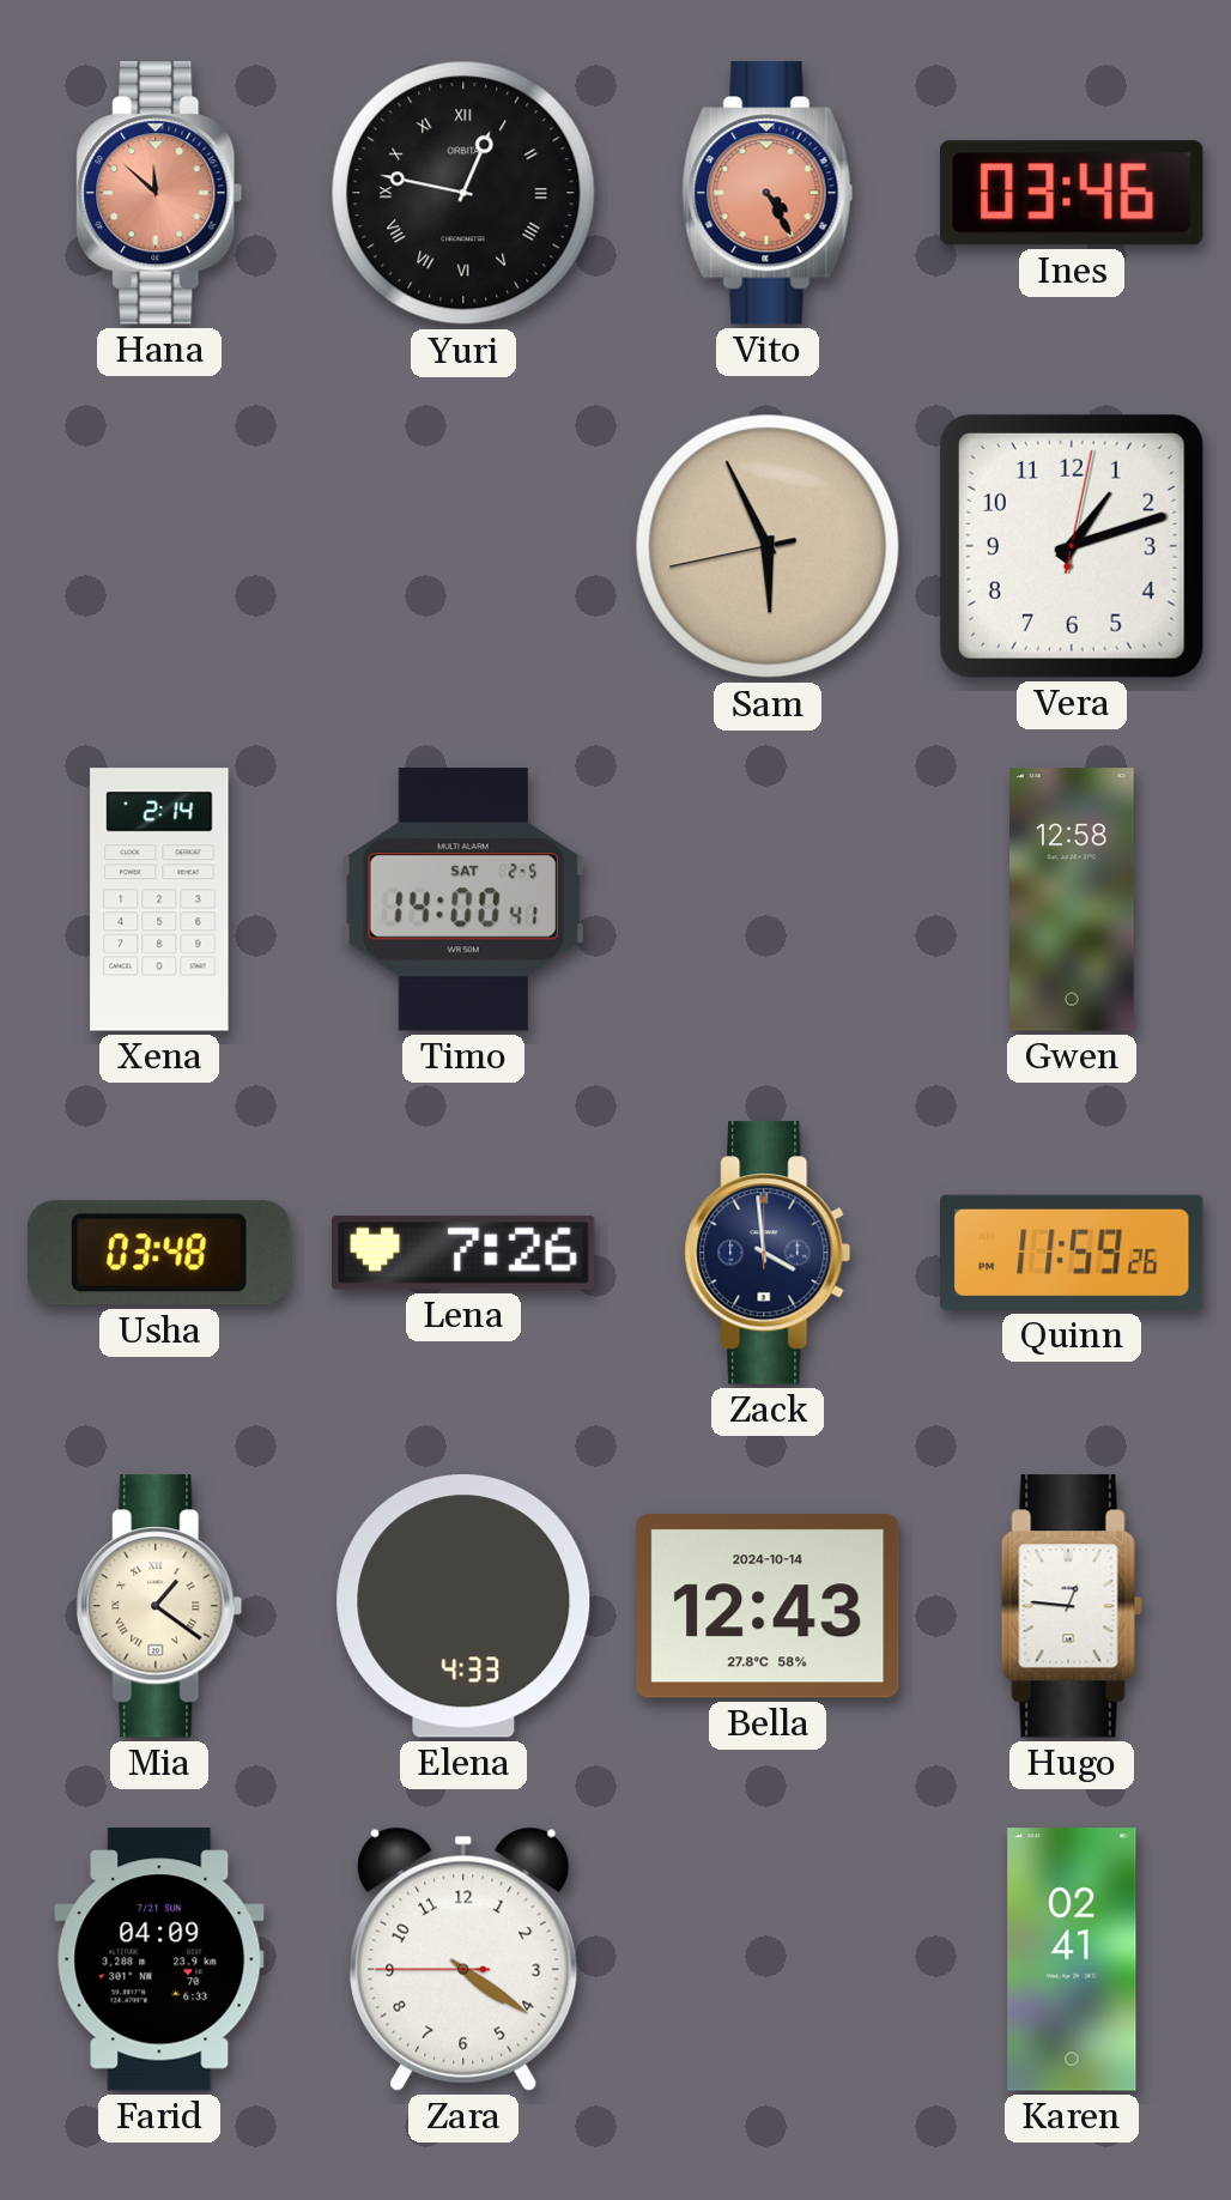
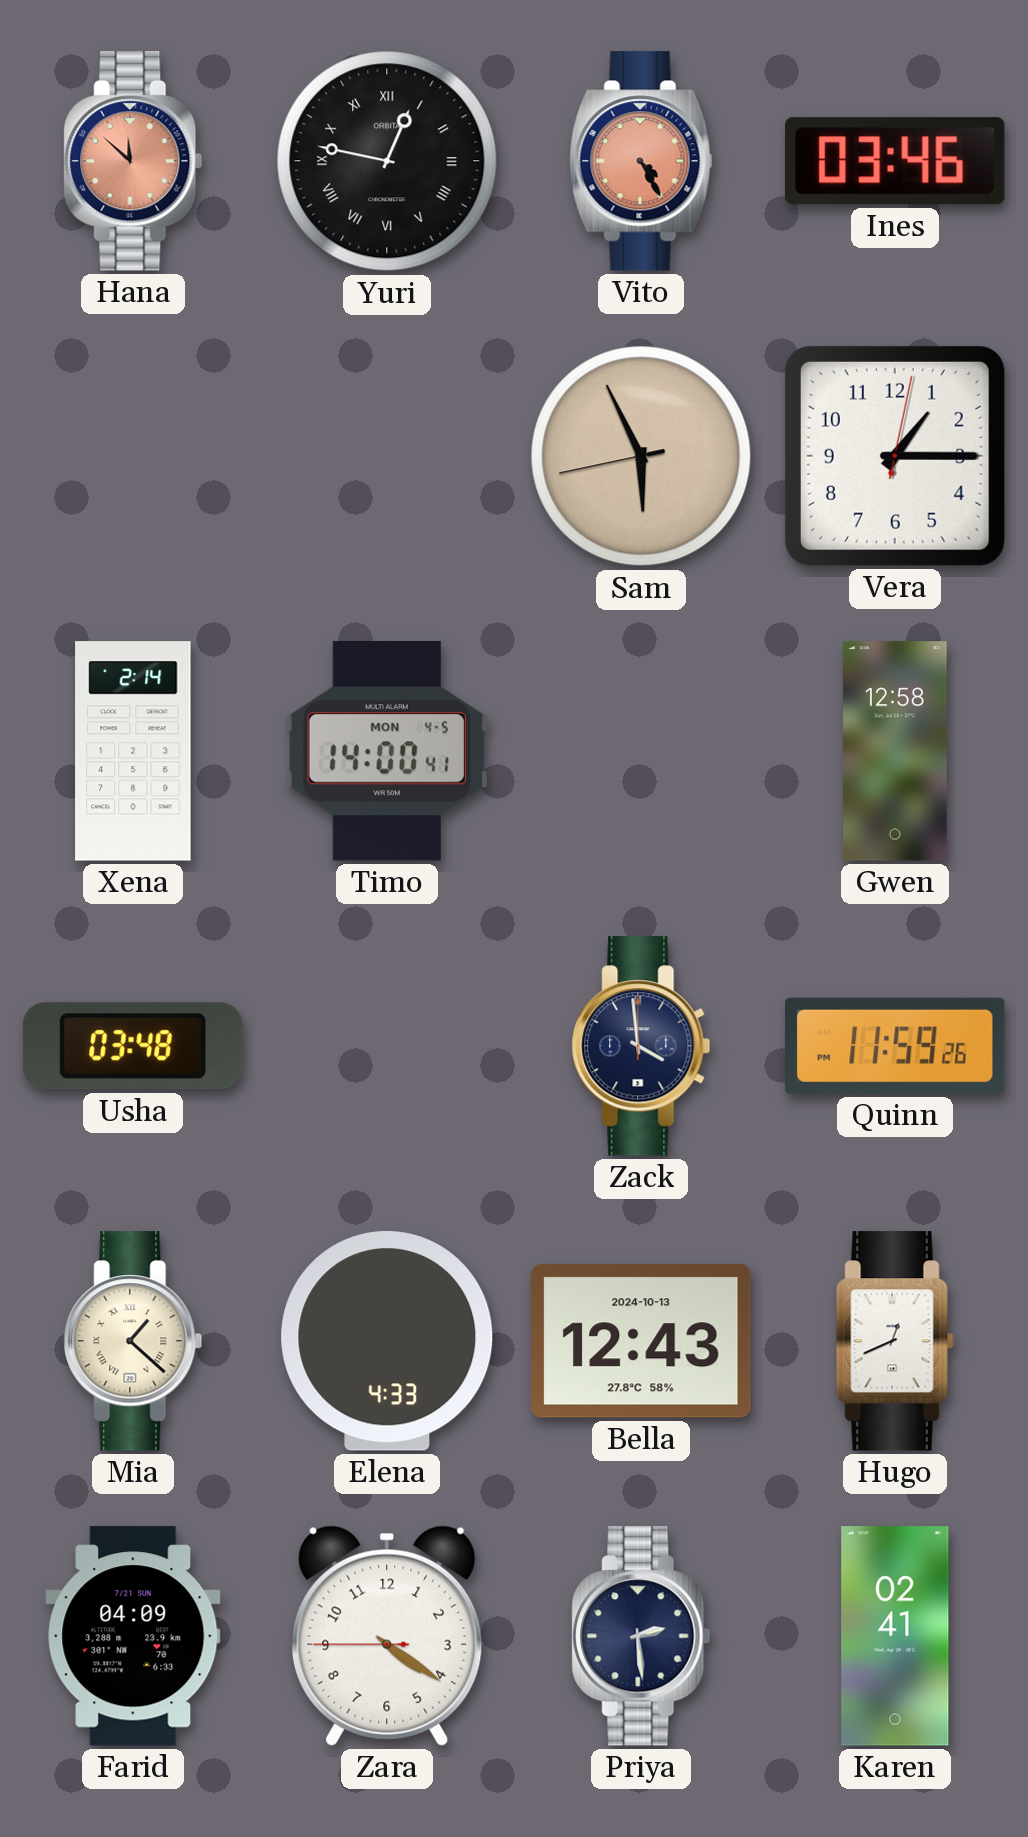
Vera: 1:12 -> 1:15 (895, 456)
Timo date: SAT 2-5 -> MON 4-5 (387, 751)
Lena: 7:26 -> none (463, 1253)
Mia: 1:21 -> 1:22 (133, 1341)
Bella date: 2024-10-14 -> 2024-10-13 (641, 1341)
Hugo: 12:46 -> 12:41 (895, 1341)
Priya: none -> 2:29 (641, 1636)
